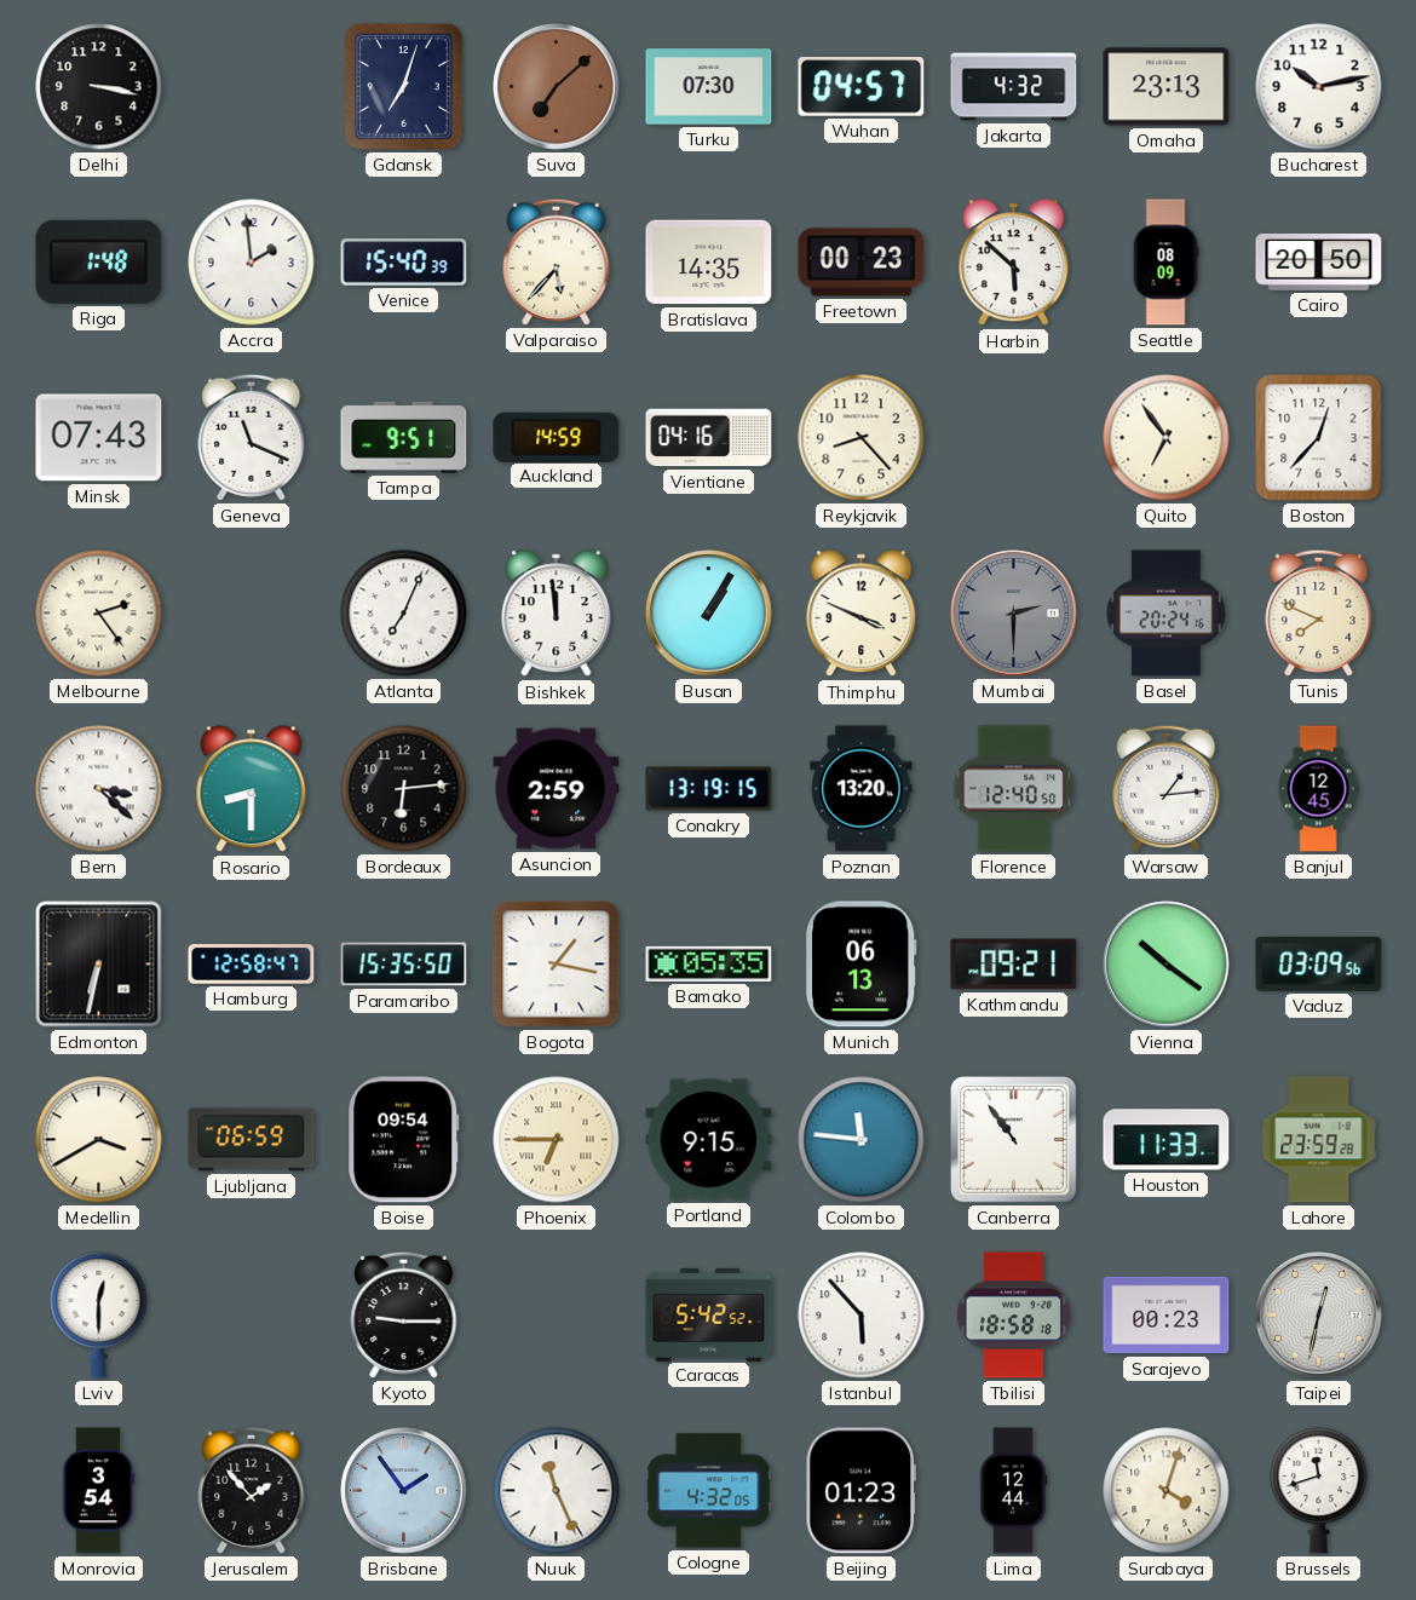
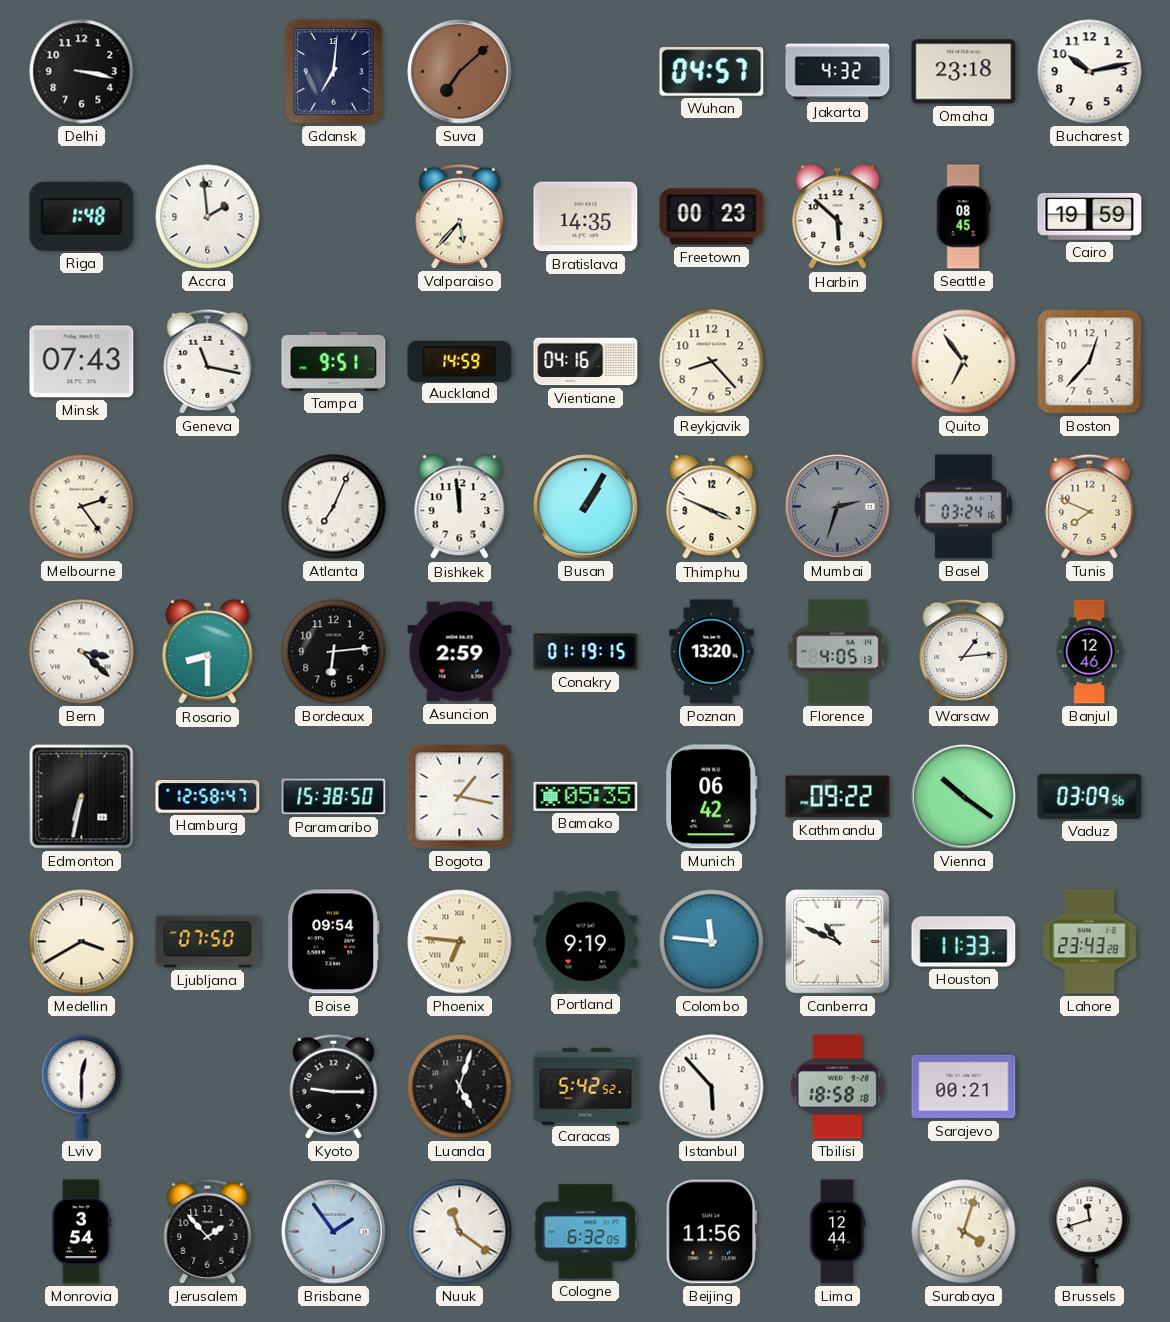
Gdansk: 7:03 -> 7:01 (334, 72)
Turku: 07:30 -> none (709, 87)
Omaha: 23:13 -> 23:18 (964, 72)
Venice: 15:40 -> none (404, 263)
Seattle: 08:09 -> 08:45 (963, 217)
Cairo: 20:50 -> 19:59 (1090, 216)
Geneva: 11:19 -> 11:17 (208, 361)
Mumbai: 2:30 -> 2:33 (838, 507)
Basel: 20:24 -> 03:24 (963, 507)
Conakry: 13:19 -> 01:19 (586, 652)
Florence: 12:40 -> 4:05 (838, 652)
Banjul: 12:45 -> 12:46 (1089, 652)
Paramaribo: 15:35 -> 15:38 (334, 797)
Munich: 06:13 -> 06:42 (711, 797)
Kathmandu: 09:21 -> 09:22 (838, 797)
Ljubljana: 06:59 -> 07:50 (208, 942)
Phoenix: 6:45 -> 6:46 (460, 942)
Portland: 9:15 -> 9:19 (586, 942)
Canberra: 10:54 -> 10:49 (838, 942)
Lahore: 23:59 -> 23:43 (1090, 942)
Luanda: none -> 5:03 (460, 1087)
Sarajevo: 00:23 -> 00:21 (964, 1087)
Taipei: 12:32 -> none (1319, 1316)
Nuuk: 11:26 -> 11:21 (460, 1232)
Cologne: 4:32 -> 6:32 (586, 1232)
Beijing: 01:23 -> 11:56 (711, 1232)
